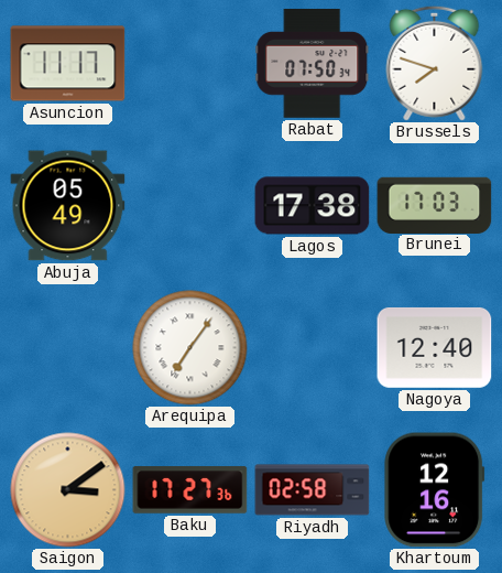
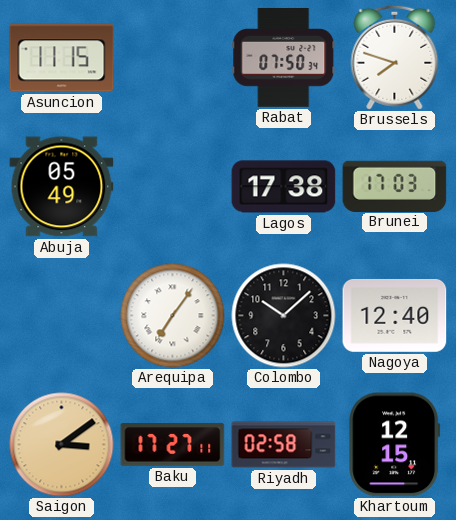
Asuncion: 11:17 -> 11:15 (62, 58)
Colombo: none -> 10:08 (284, 316)
Baku: 17:27:36 -> 17:27:11 (173, 445)
Khartoum: 12:16 -> 12:15 (395, 445)
